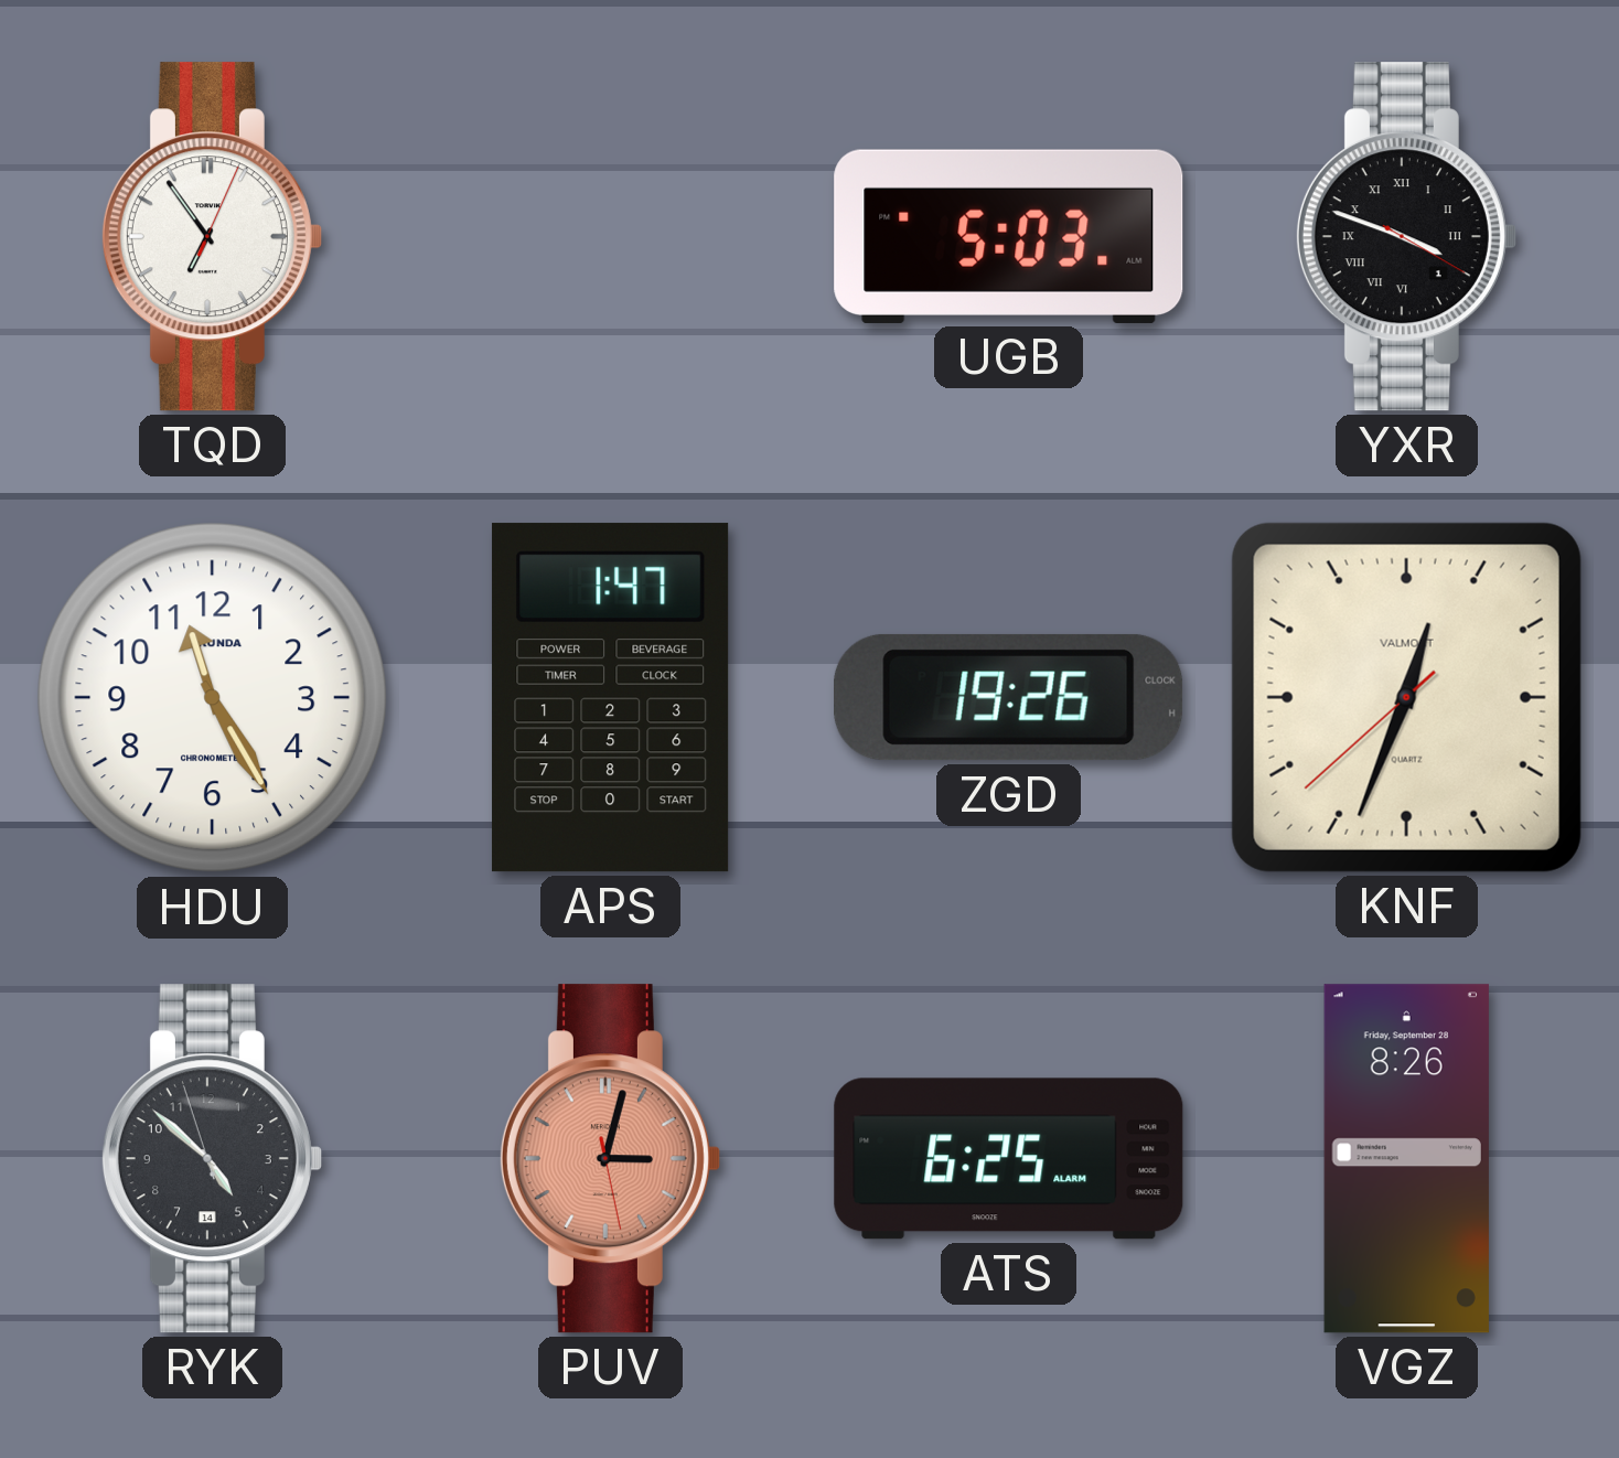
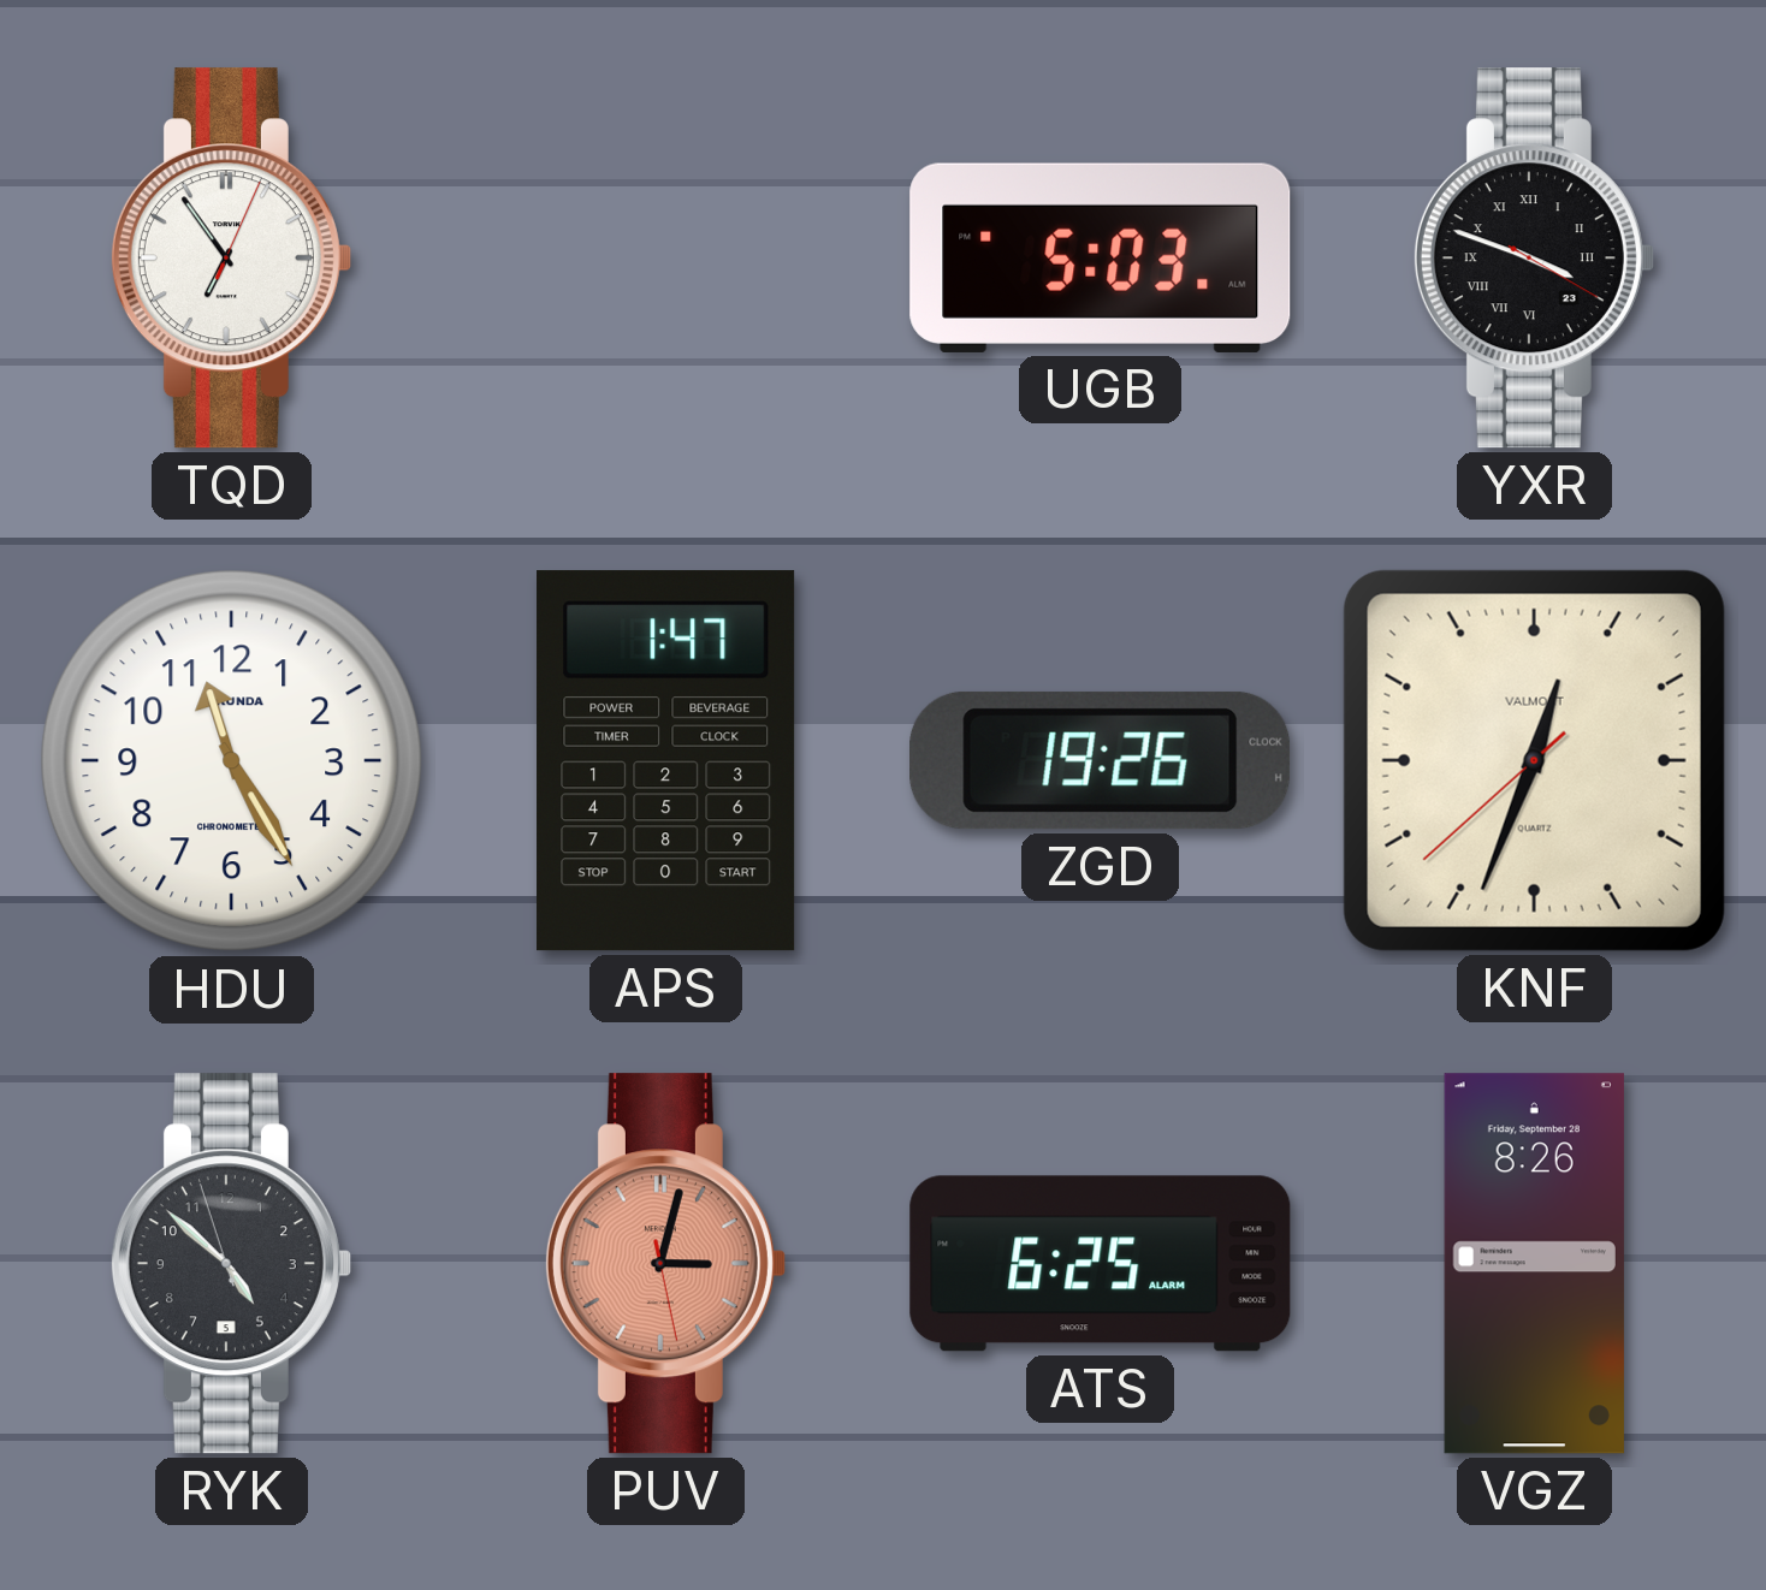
YXR date: 1 -> 23 (1534, 259)
RYK date: 14 -> 5 (231, 1264)
